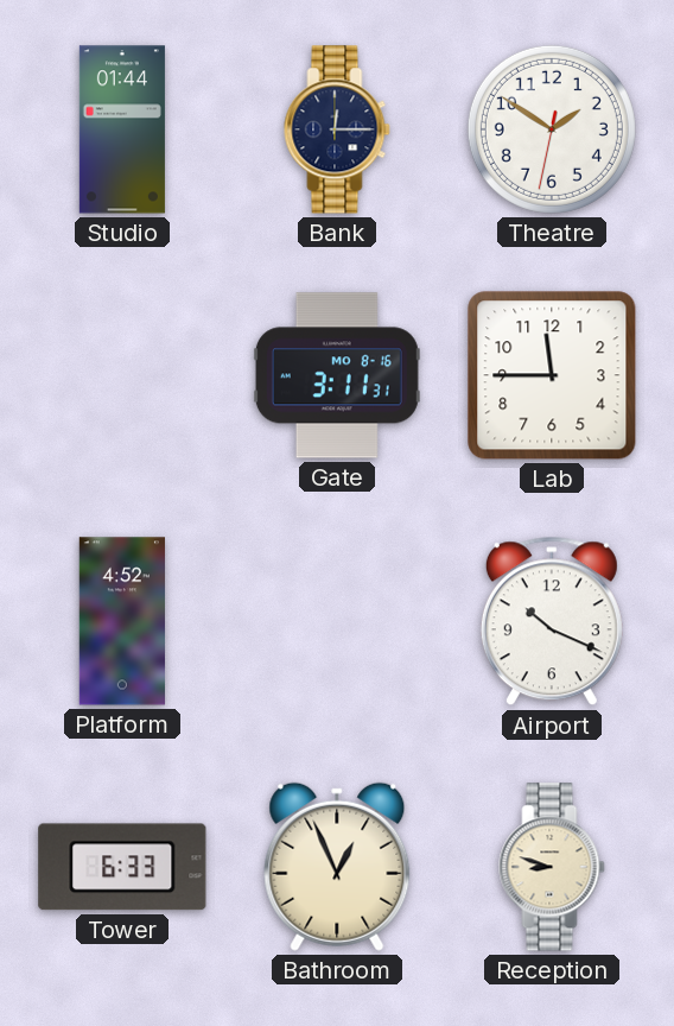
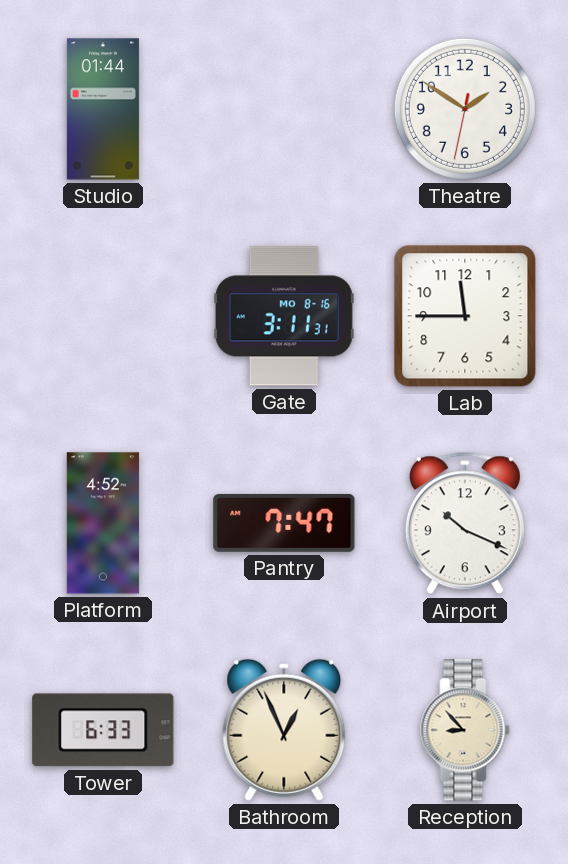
Bank: 12:15 -> none (337, 129)
Pantry: none -> 7:47 (284, 523)
Reception: 8:48 -> 8:53 (465, 730)
